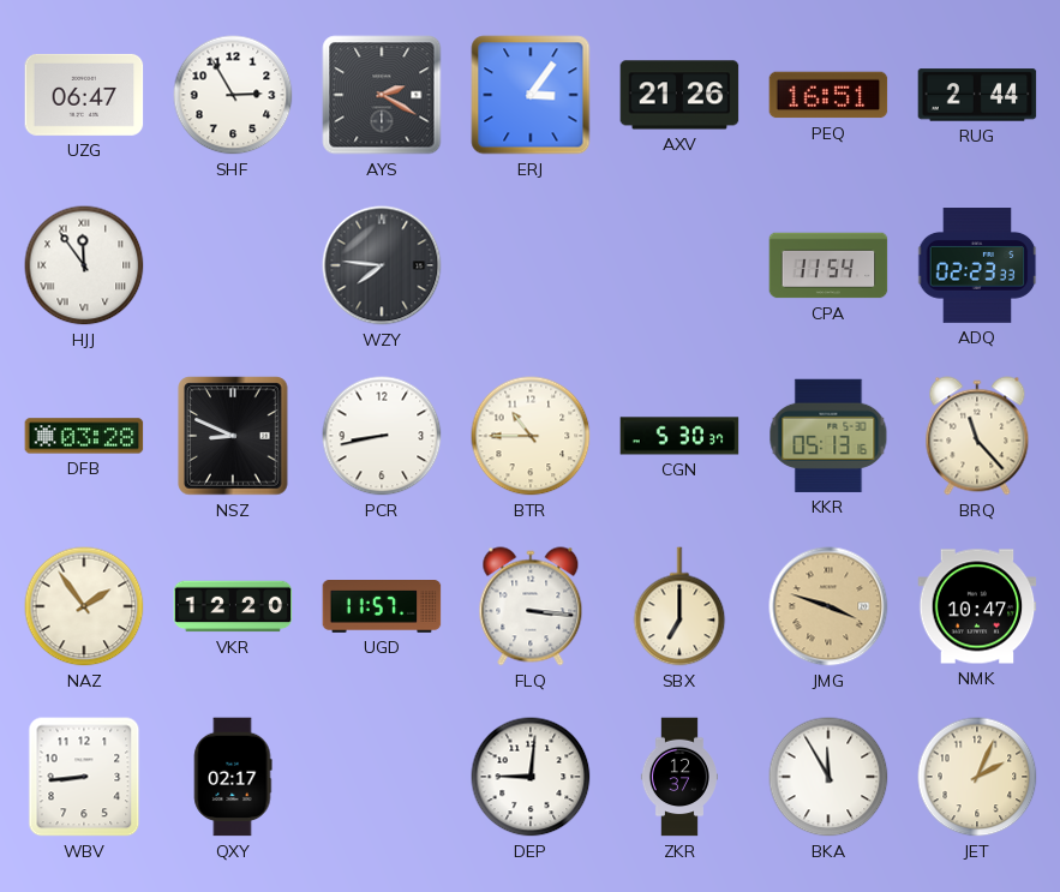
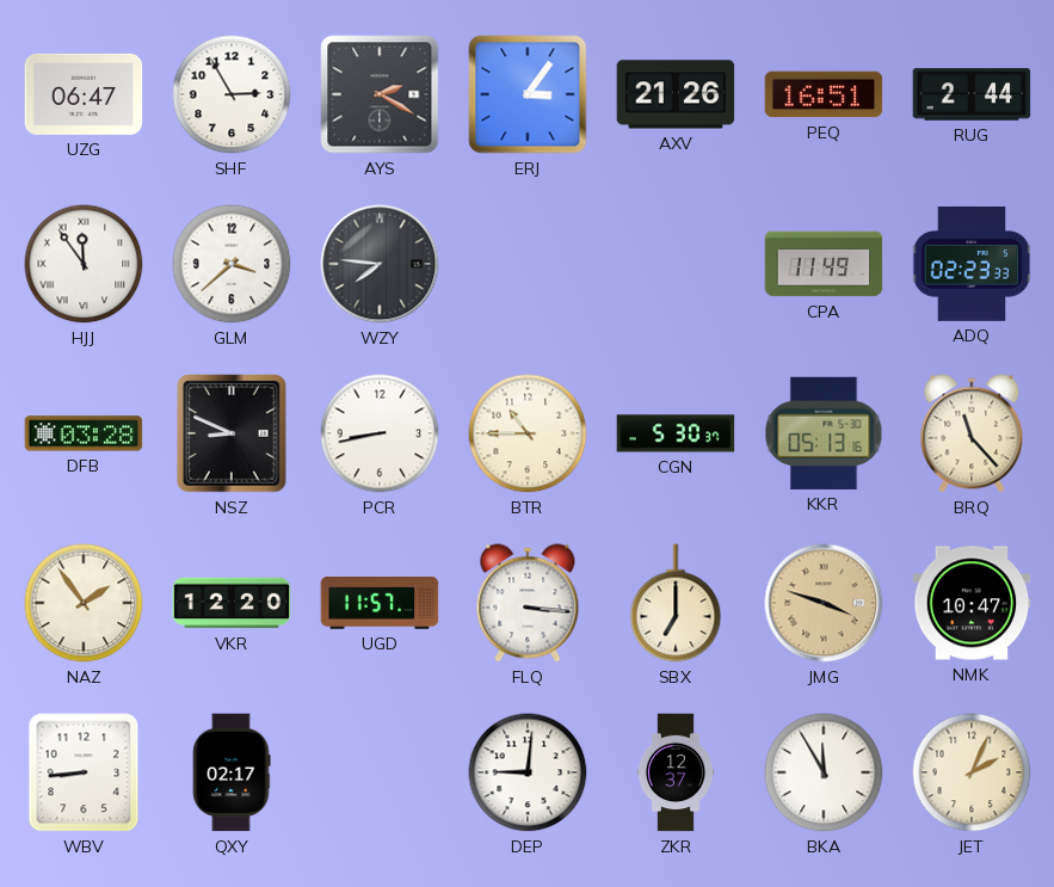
GLM: none -> 3:38 (232, 264)
CPA: 11:54 -> 11:49 (824, 264)
